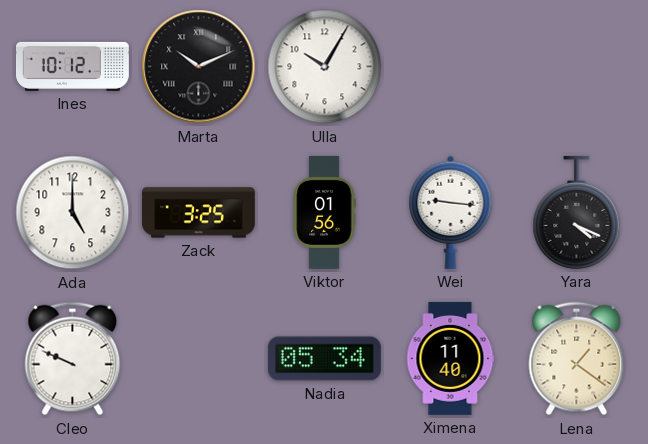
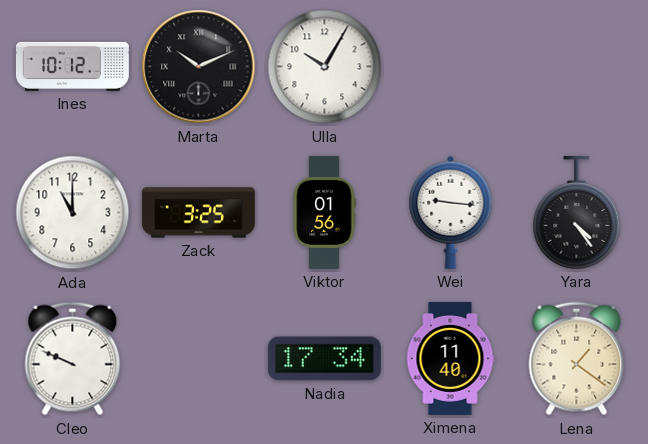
Ada: 5:00 -> 11:00 (73, 213)
Yara: 4:19 -> 4:24 (577, 212)
Nadia: 05:34 -> 17:34 (324, 359)
